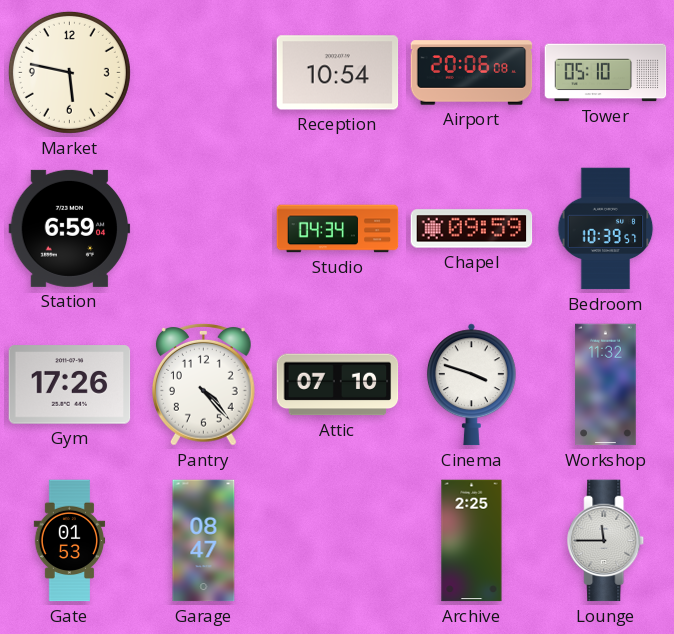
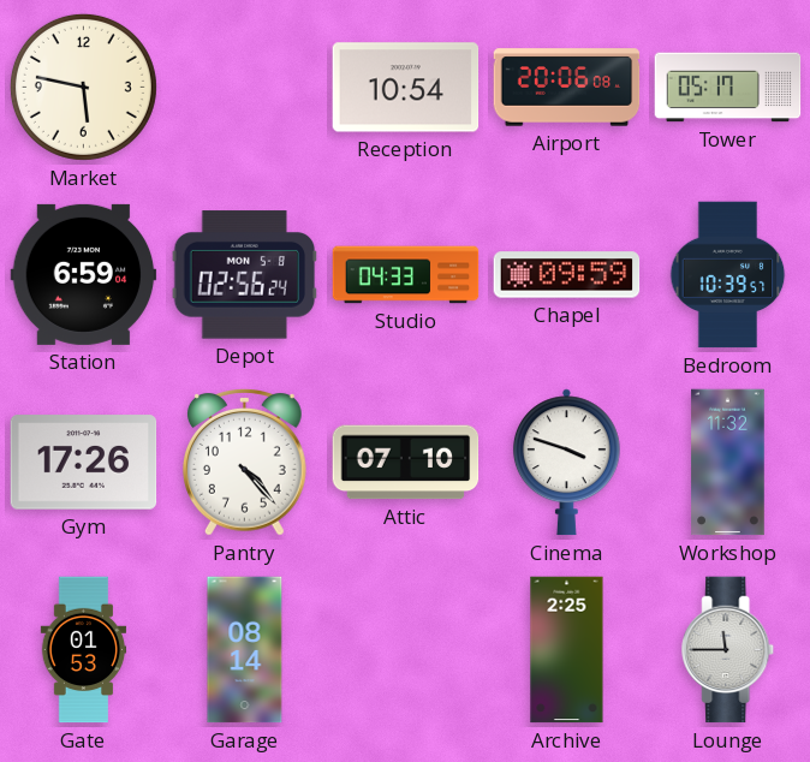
Tower: 05:10 -> 05:17 (728, 88)
Depot: none -> 02:56 (245, 275)
Studio: 04:34 -> 04:33 (406, 275)
Garage: 08:47 -> 08:14 (245, 650)
